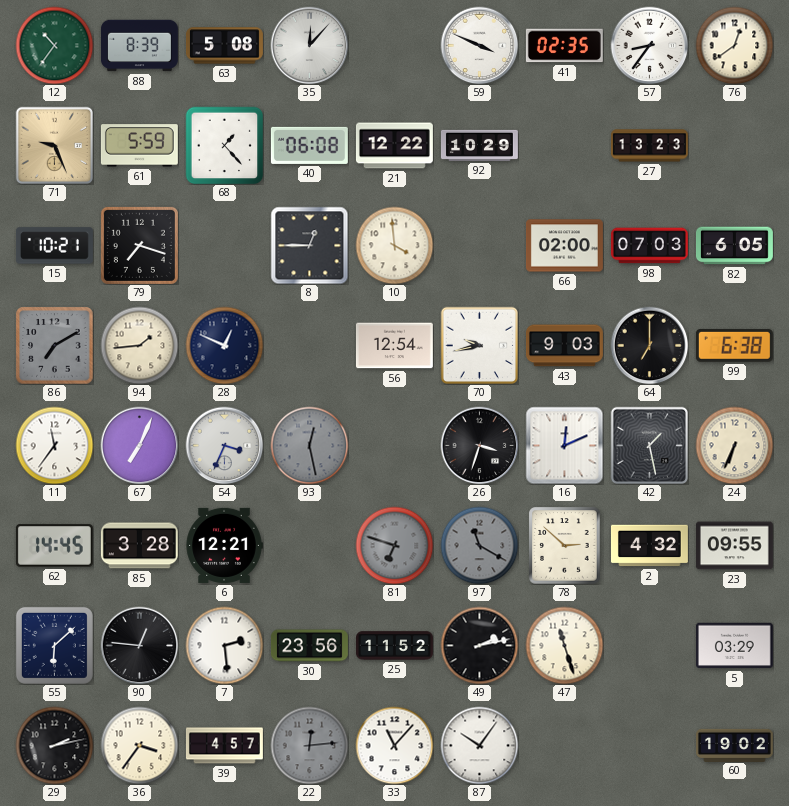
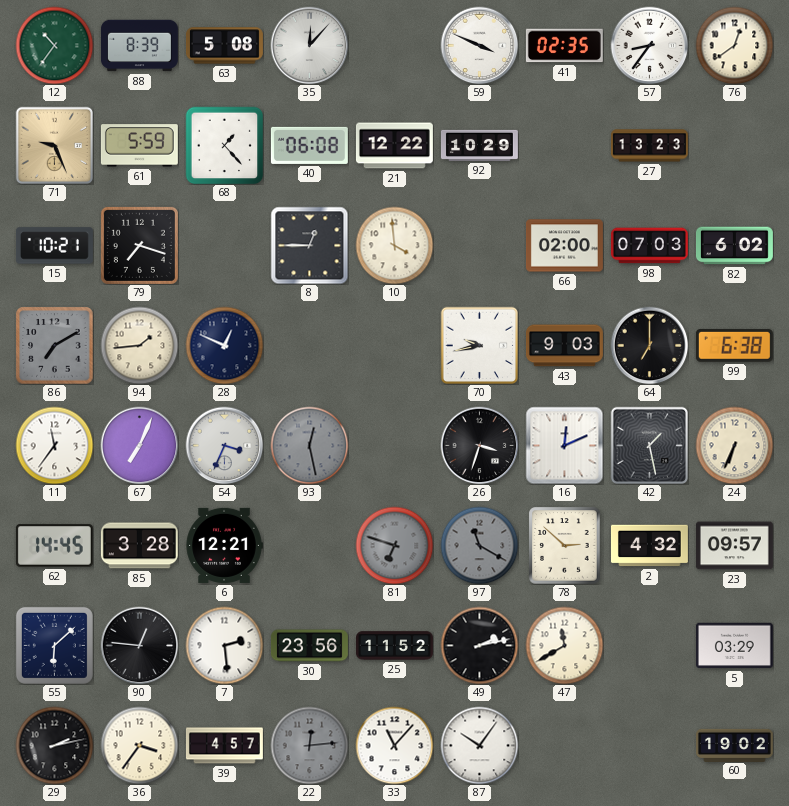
82: 6:05 -> 6:02 (734, 246)
56: 12:54 -> none (394, 346)
23: 09:55 -> 09:57 (734, 546)
47: 11:27 -> 11:40 (564, 645)
